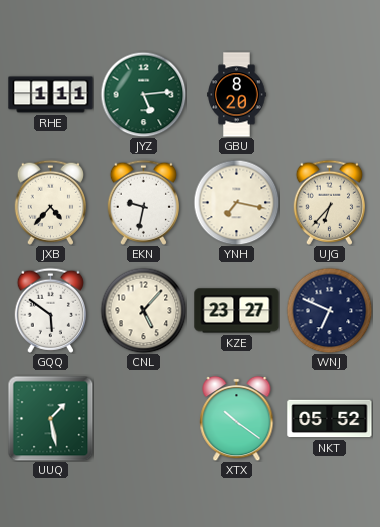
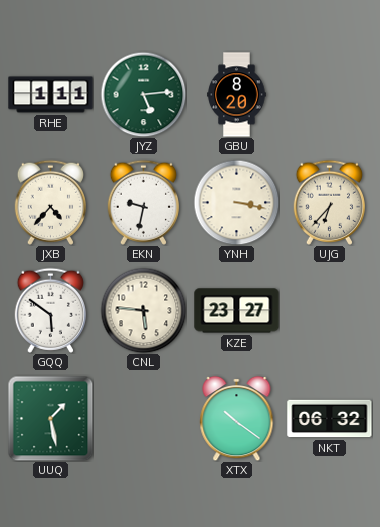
YNH: 7:17 -> 3:17 (236, 202)
CNL: 5:07 -> 5:46 (143, 310)
WNJ: 6:49 -> none (329, 310)
NKT: 05:52 -> 06:32 (330, 419)
